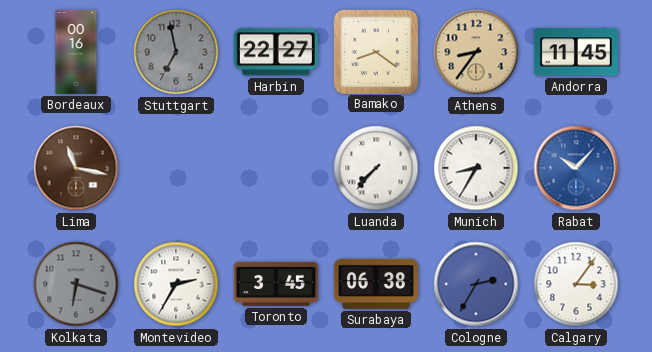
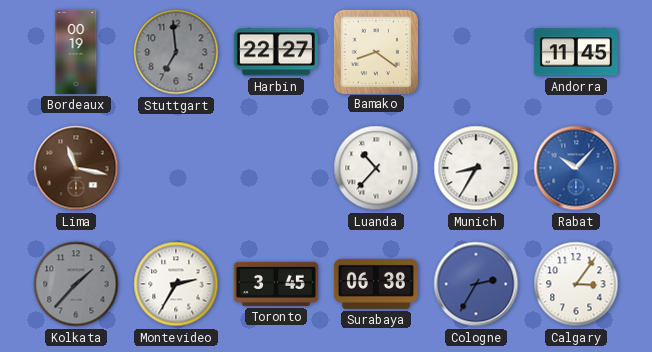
Bordeaux: 00:16 -> 00:19 (76, 52)
Stuttgart: 6:58 -> 6:59 (176, 52)
Athens: 8:36 -> none (476, 52)
Luanda: 7:37 -> 10:37 (376, 168)
Kolkata: 6:18 -> 1:37 (76, 284)
